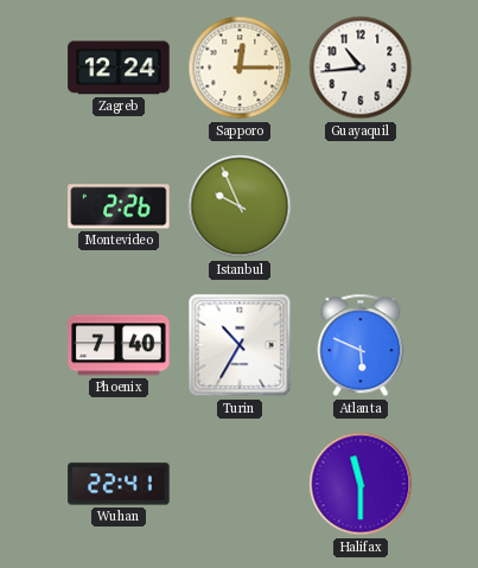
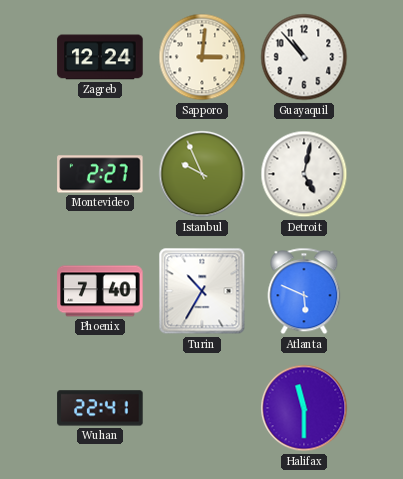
Sapporo: 12:15 -> 3:01 (202, 57)
Guayaquil: 10:44 -> 10:53 (304, 57)
Montevideo: 2:26 -> 2:27 (100, 174)
Detroit: none -> 5:02 (304, 174)
